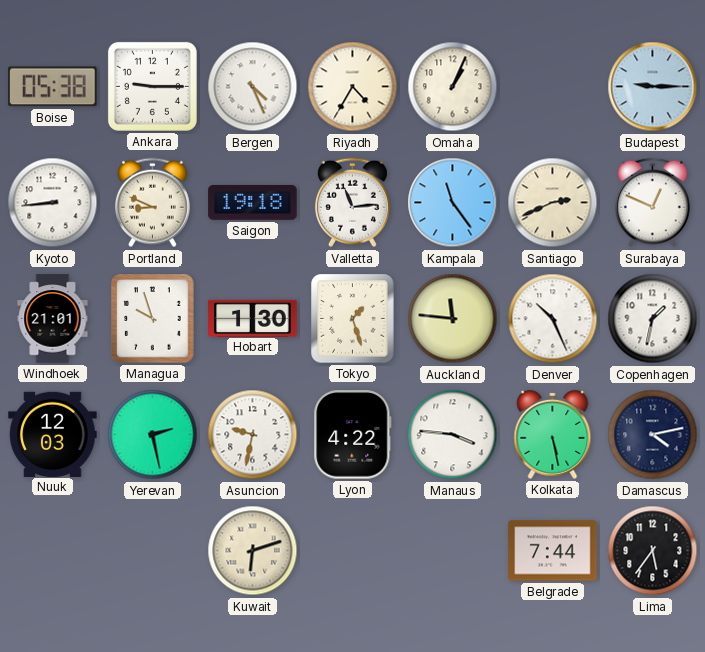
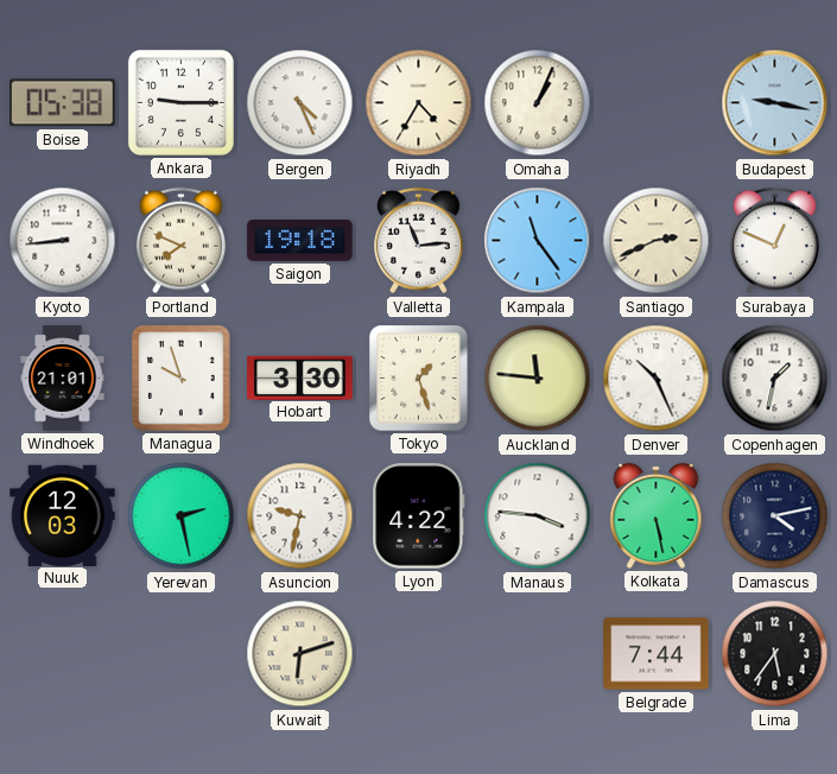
Budapest: 9:15 -> 9:17 (775, 103)
Portland: 8:49 -> 7:49 (180, 241)
Hobart: 1:30 -> 3:30 (300, 378)
